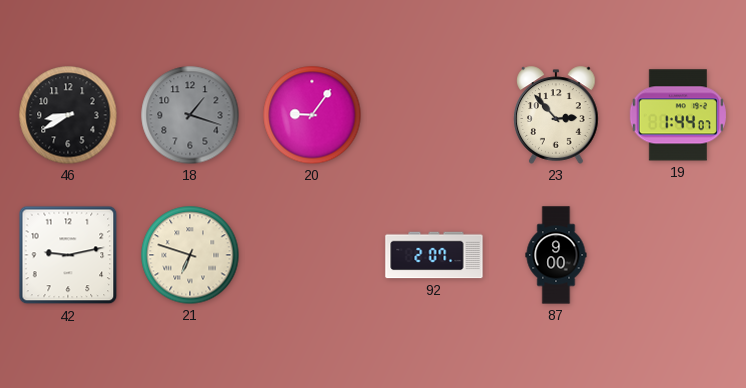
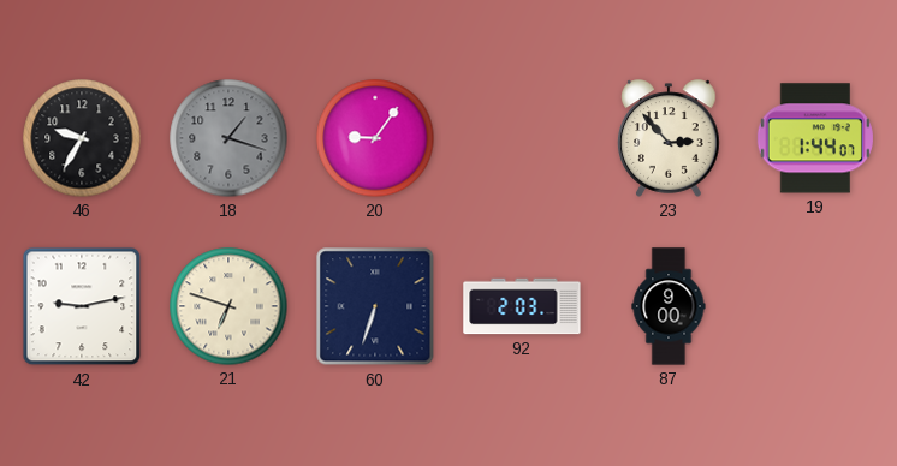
46: 8:40 -> 9:35 (82, 138)
60: none -> 6:33 (375, 306)
92: 2:07 -> 2:03 (522, 306)
